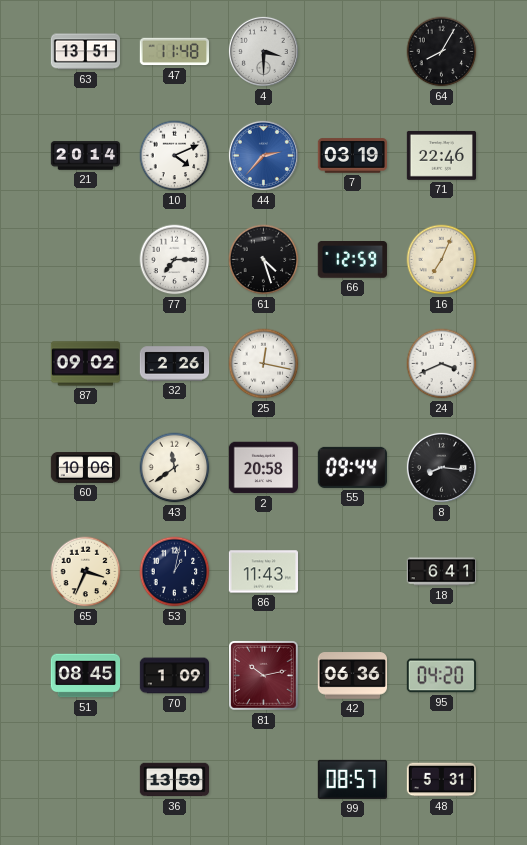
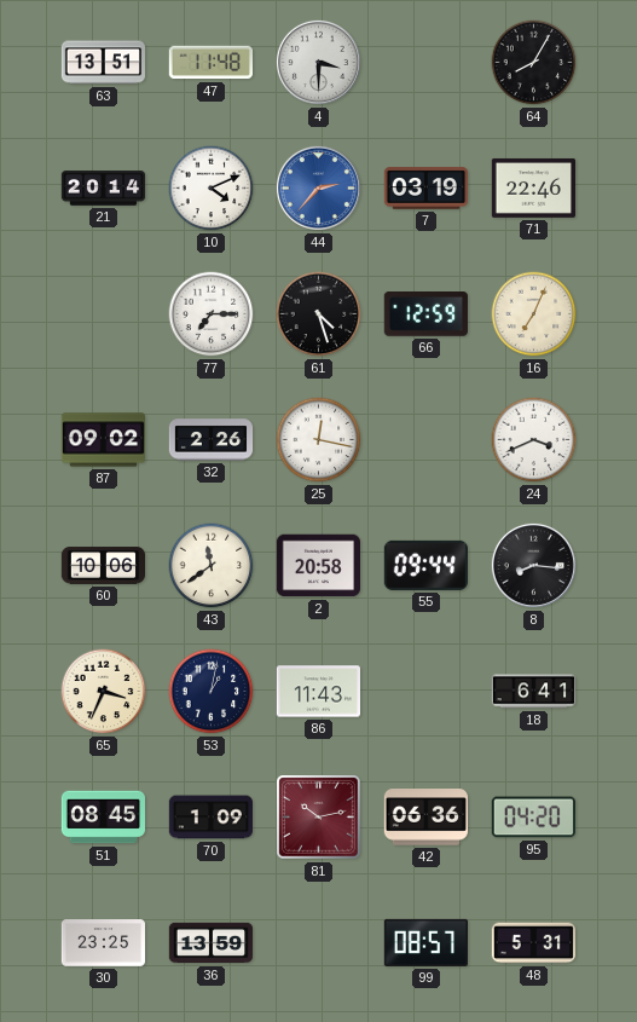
30: none -> 23:25 (103, 943)
